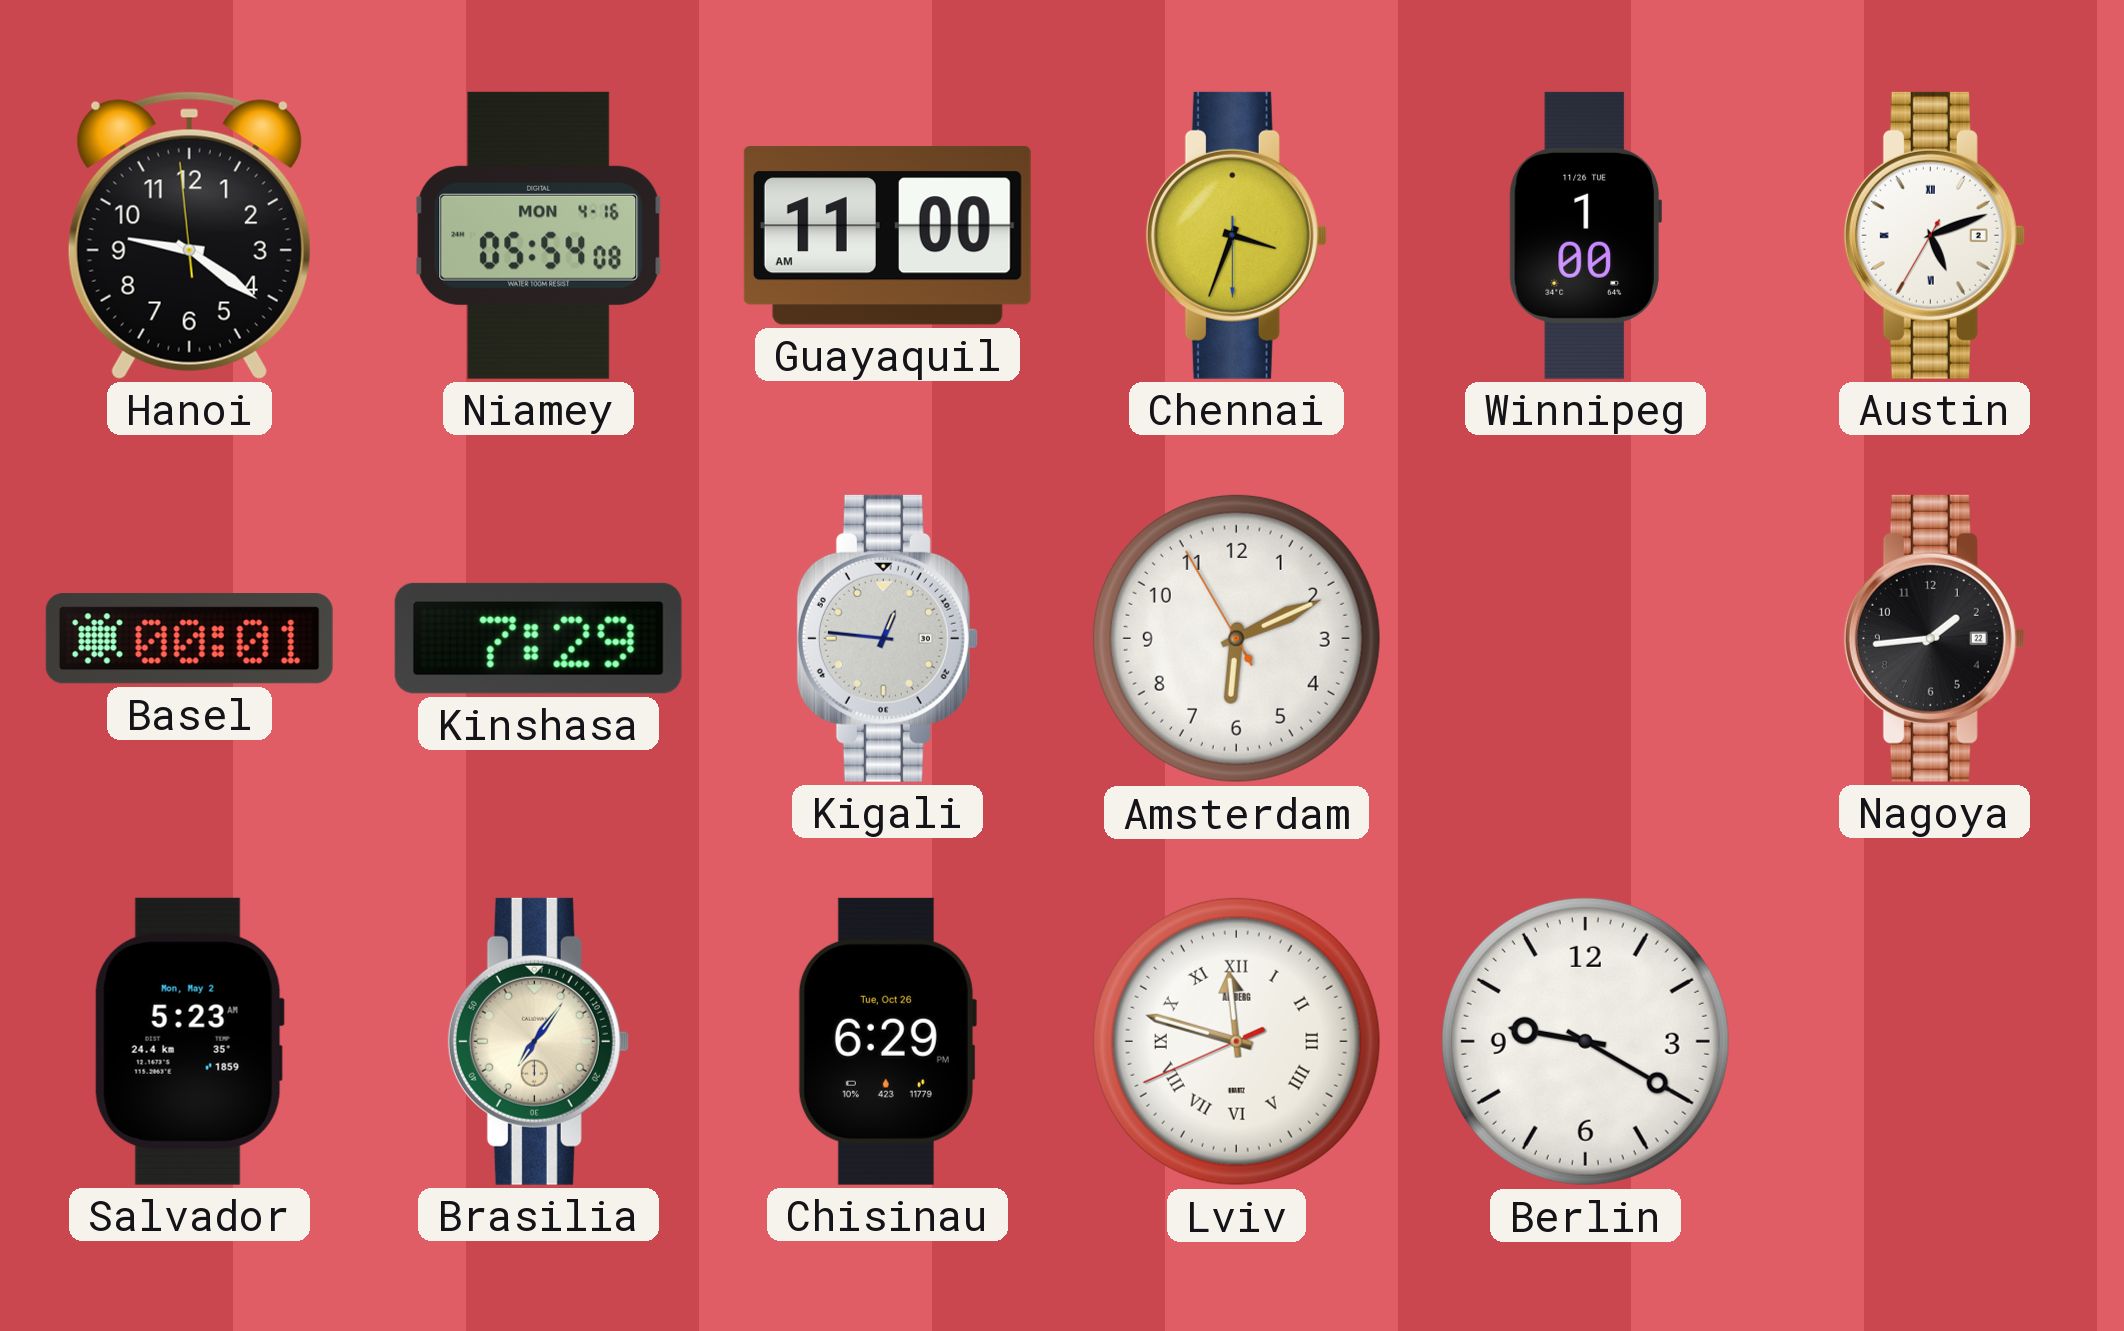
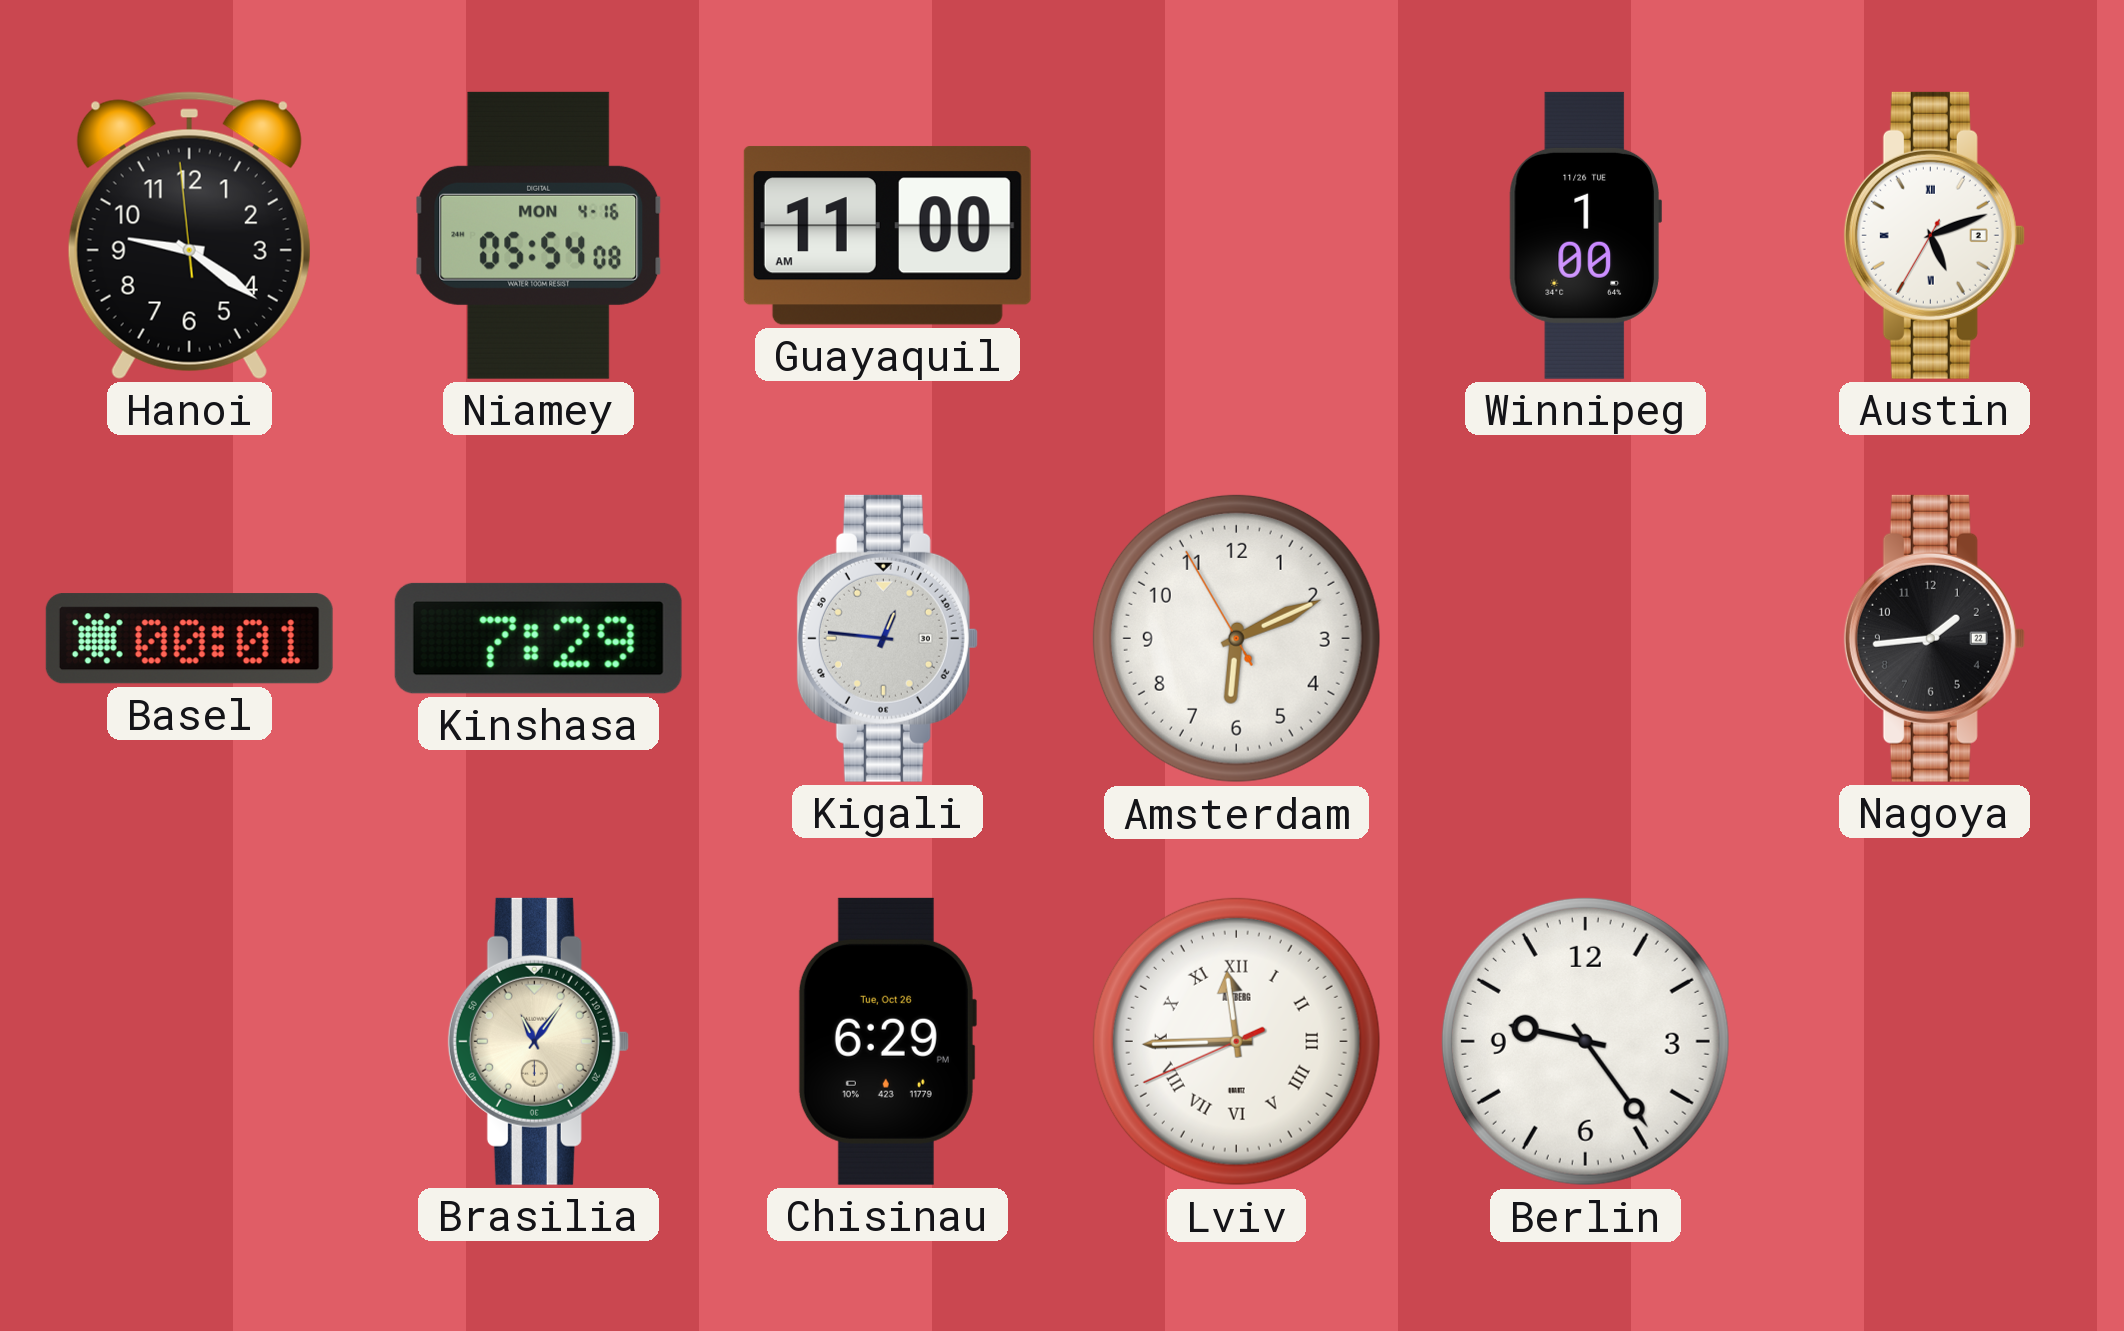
Chennai: 3:33 -> none (1236, 235)
Salvador: 5:23 -> none (189, 1041)
Brasilia: 7:06 -> 11:06 (538, 1041)
Lviv: 11:47 -> 11:44 (1236, 1041)
Berlin: 9:20 -> 9:24 (1585, 1041)
